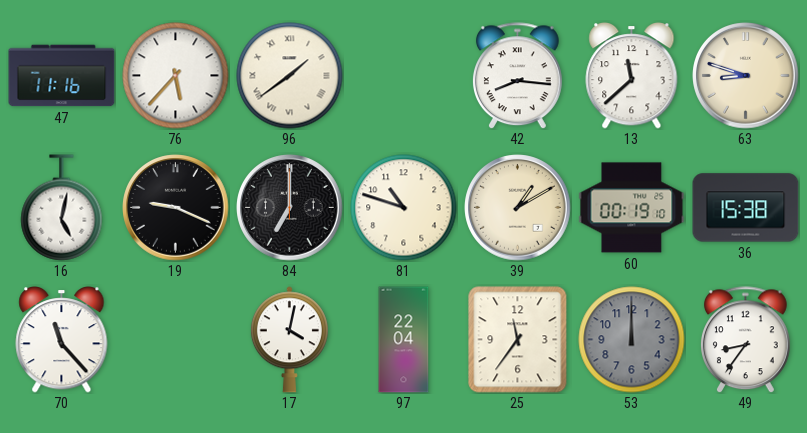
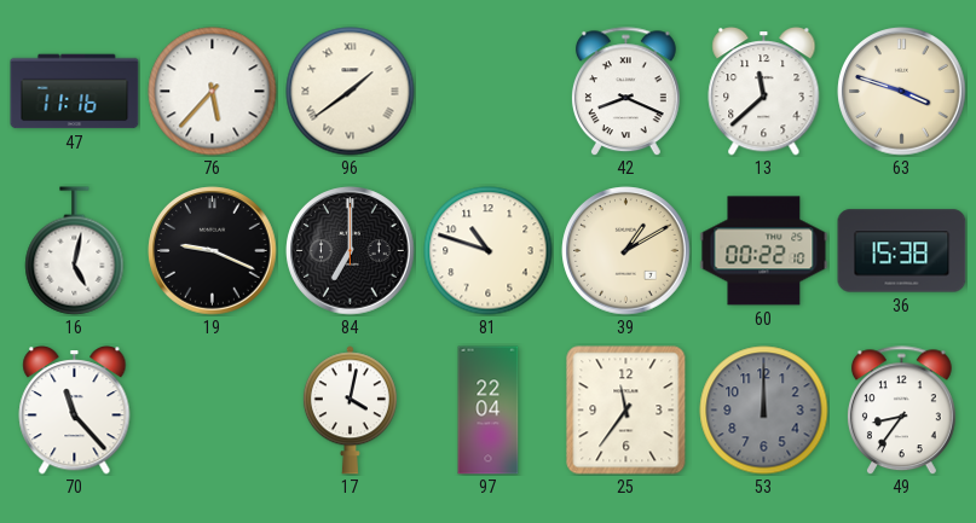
42: 8:16 -> 8:19 (625, 92)
63: 8:48 -> 3:48 (902, 92)
60: 00:19 -> 00:22 (764, 251)
